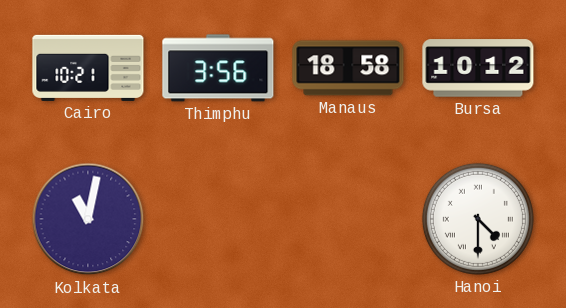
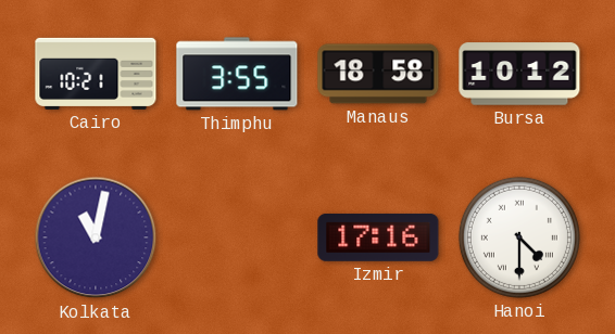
Thimphu: 3:56 -> 3:55 (237, 74)
Izmir: none -> 17:16 (378, 237)
